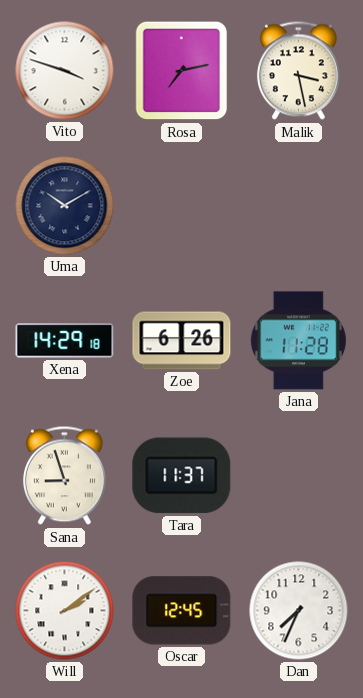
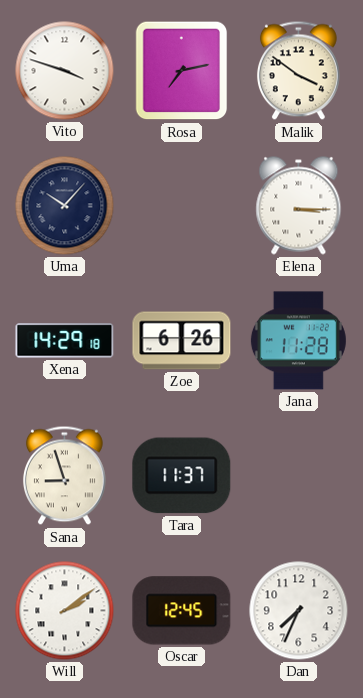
Malik: 3:28 -> 3:51 (298, 71)
Uma: 10:10 -> 10:07 (65, 206)
Elena: none -> 3:15 (299, 206)
